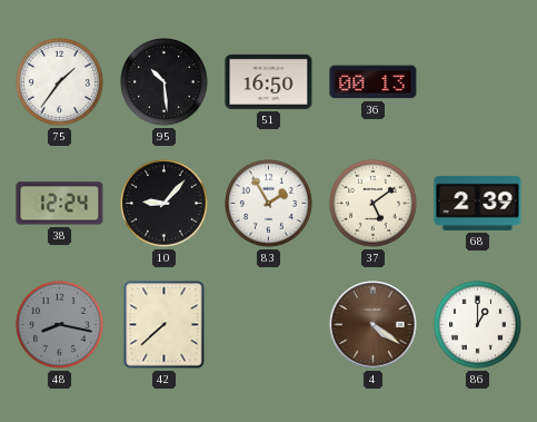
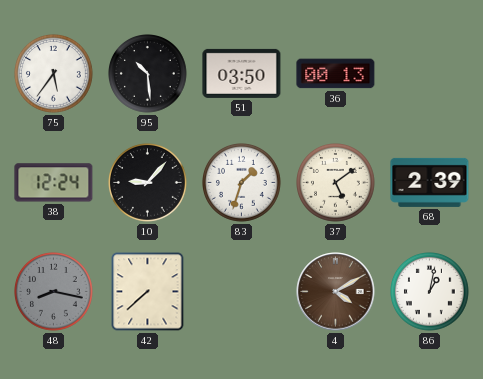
75: 1:36 -> 5:36 (54, 74)
51: 16:50 -> 03:50 (242, 73)
83: 1:55 -> 1:33 (242, 183)
4: 4:21 -> 4:10 (336, 292)
86: 1:00 -> 1:02 (430, 292)
